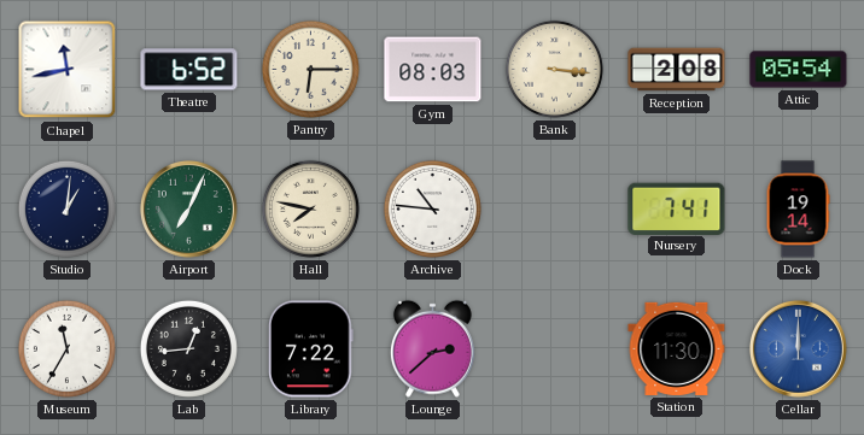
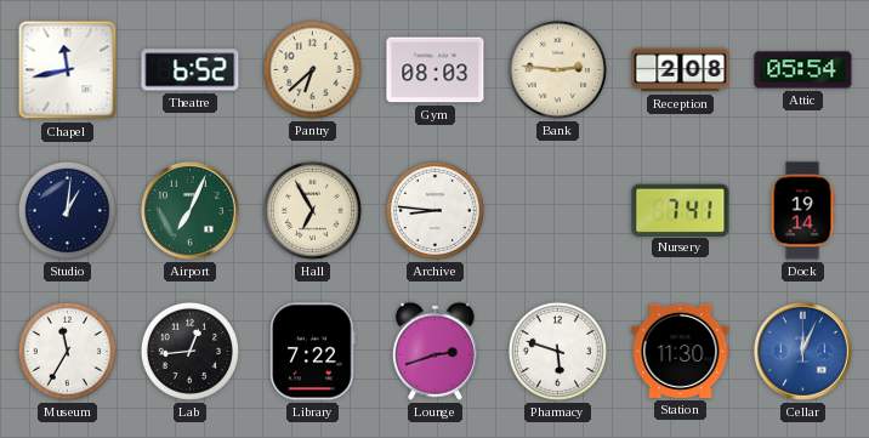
Pantry: 6:15 -> 6:38 (312, 69)
Bank: 3:16 -> 2:46 (557, 69)
Hall: 7:47 -> 6:55 (312, 210)
Archive: 10:46 -> 8:46 (434, 210)
Lounge: 2:38 -> 2:42 (434, 351)
Pharmacy: none -> 5:48 (557, 351)
Cellar: 12:00 -> 12:04 (802, 351)
